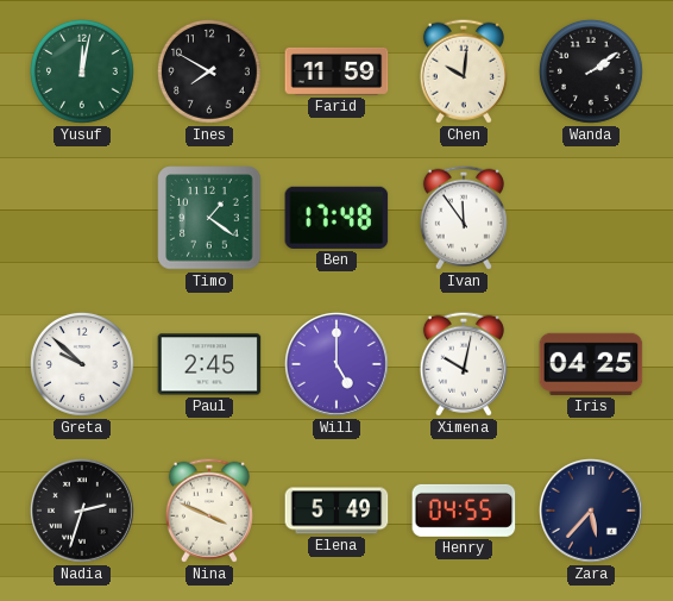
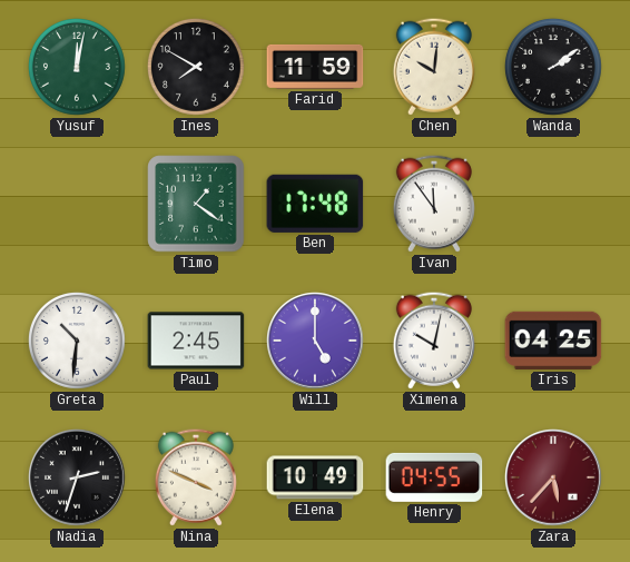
Greta: 9:52 -> 10:31 (77, 341)
Elena: 5:49 -> 10:49 (315, 477)
Zara dial: navy -> burgundy (554, 479)
